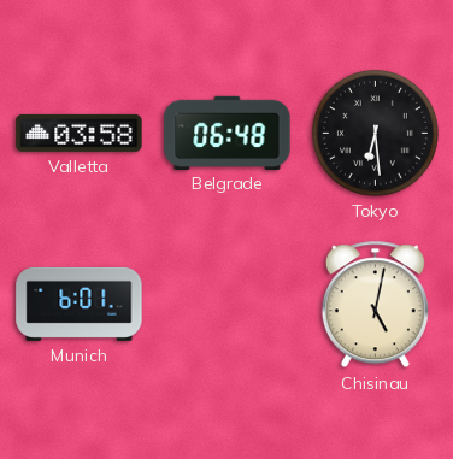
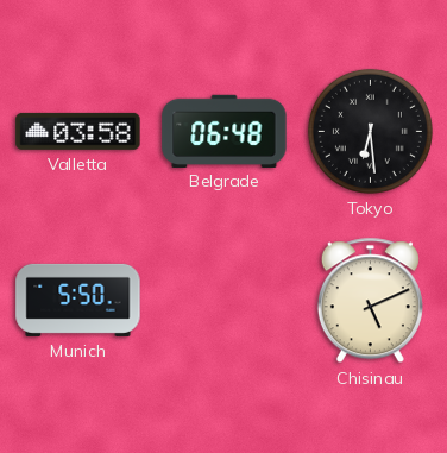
Munich: 6:01 -> 5:50 (78, 300)
Chisinau: 5:02 -> 5:11 (370, 301)
